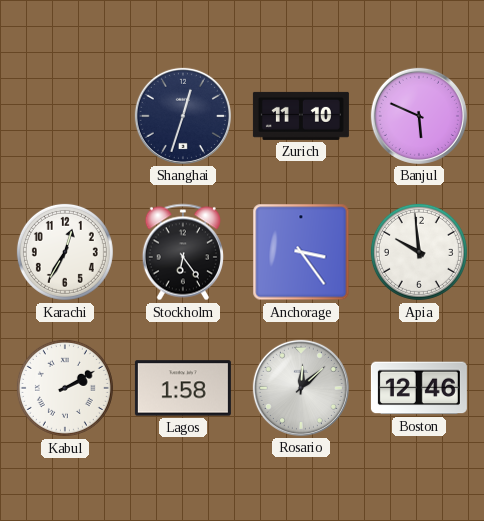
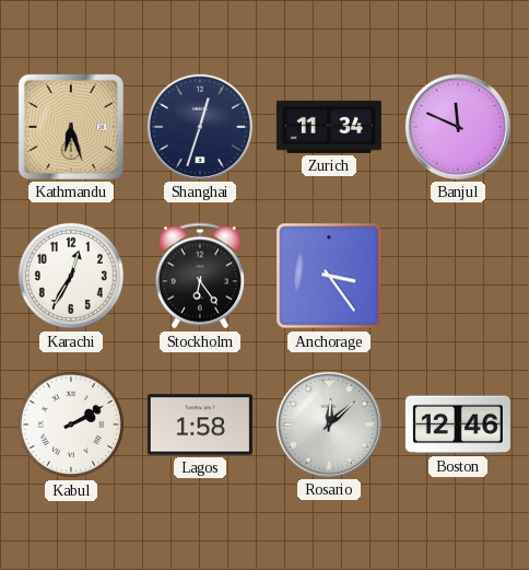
Kathmandu: none -> 6:27 (71, 127)
Zurich: 11:10 -> 11:34 (329, 127)
Banjul: 5:49 -> 11:49 (458, 127)
Apia: 9:59 -> none (419, 252)
